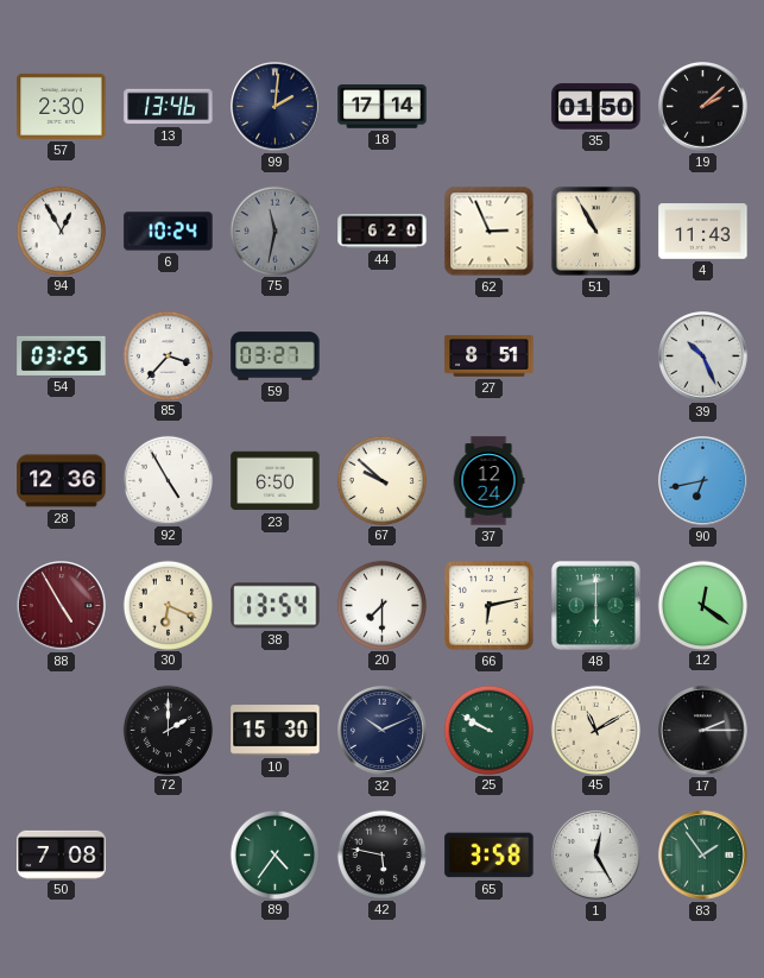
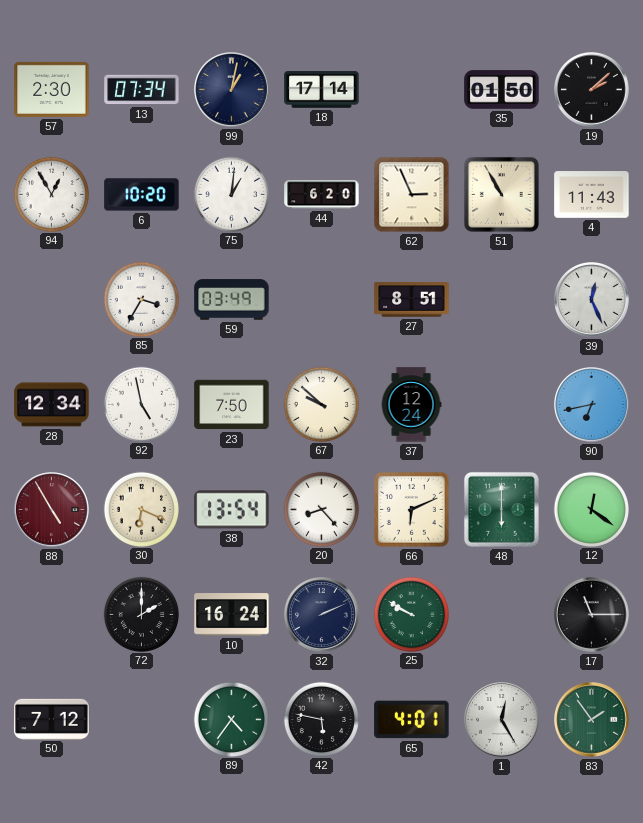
13: 13:46 -> 07:34 (142, 90)
99: 2:01 -> 1:02 (232, 90)
6: 10:24 -> 10:20 (142, 195)
75: 11:32 -> 1:01 (231, 194)
75 dial: grey -> white (231, 194)
54: 03:25 -> none (62, 355)
85: 3:37 -> 3:35 (141, 299)
59: 03:27 -> 03:49 (232, 300)
39: 10:26 -> 12:26 (592, 300)
28: 12:36 -> 12:34 (52, 405)
92: 4:55 -> 4:58 (141, 404)
23: 6:50 -> 7:50 (232, 405)
20: 7:30 -> 8:23 (321, 509)
66: 6:13 -> 6:11 (411, 509)
10: 15:30 -> 16:24 (232, 615)
32: 10:11 -> 2:11 (322, 615)
45: 11:10 -> none (595, 730)
17: 2:15 -> 11:15 (592, 615)
50: 7:08 -> 7:12 (52, 719)
65: 3:58 -> 4:01 (412, 720)
